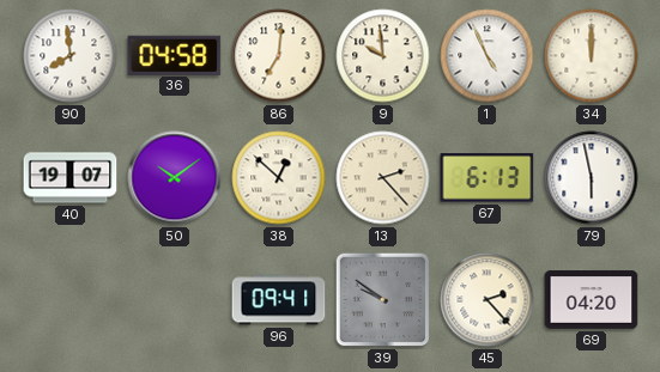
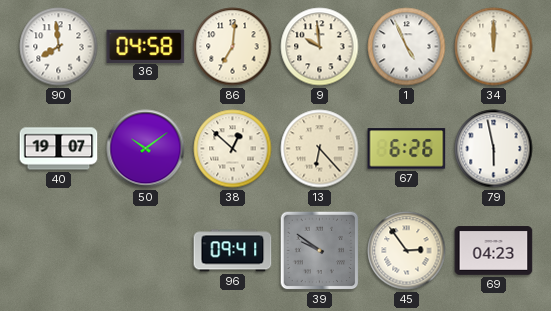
13: 2:23 -> 6:23 (320, 149)
67: 6:13 -> 6:26 (407, 149)
45: 2:23 -> 2:54 (407, 251)
69: 04:20 -> 04:23 (494, 251)
